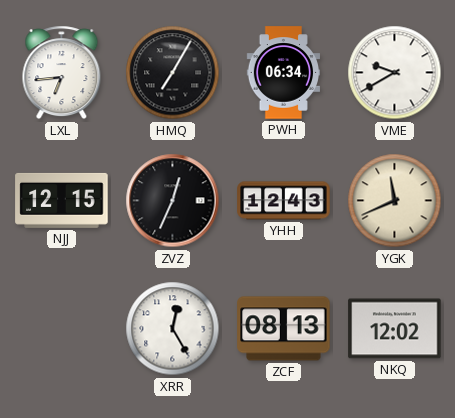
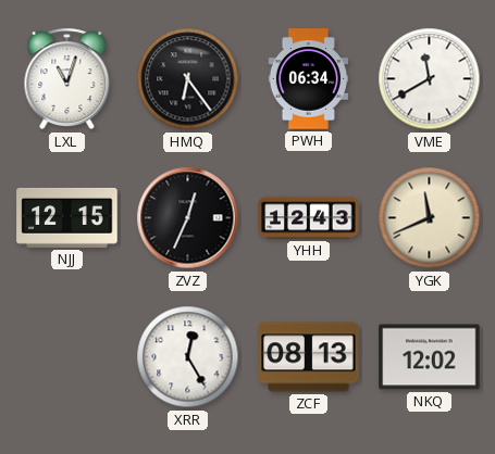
LXL: 6:44 -> 11:03 (67, 79)
HMQ: 7:05 -> 6:24 (188, 79)
VME: 9:40 -> 11:40 (430, 79)
